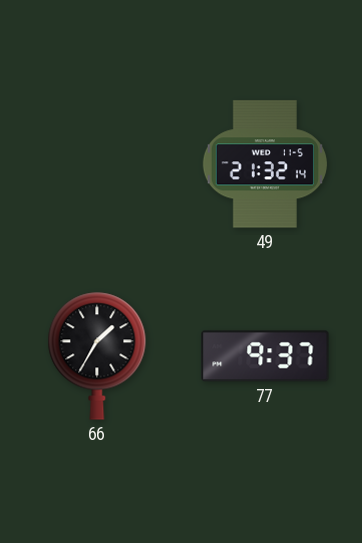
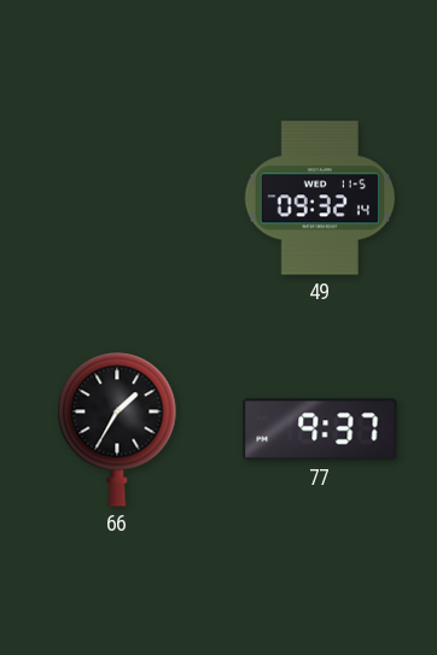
49: 21:32 -> 09:32 (319, 198)
